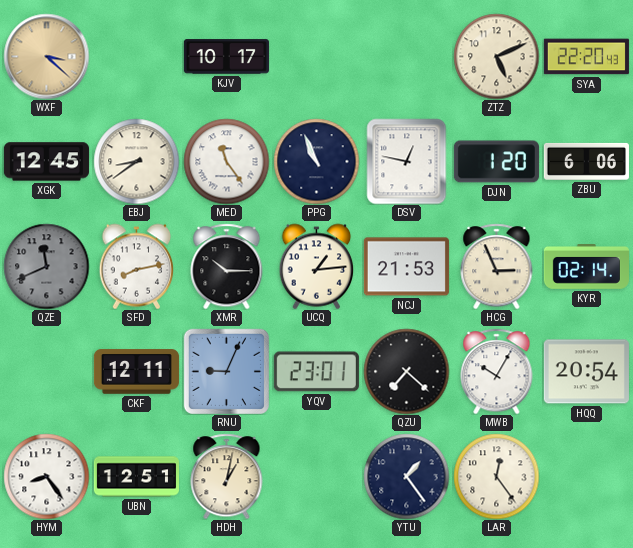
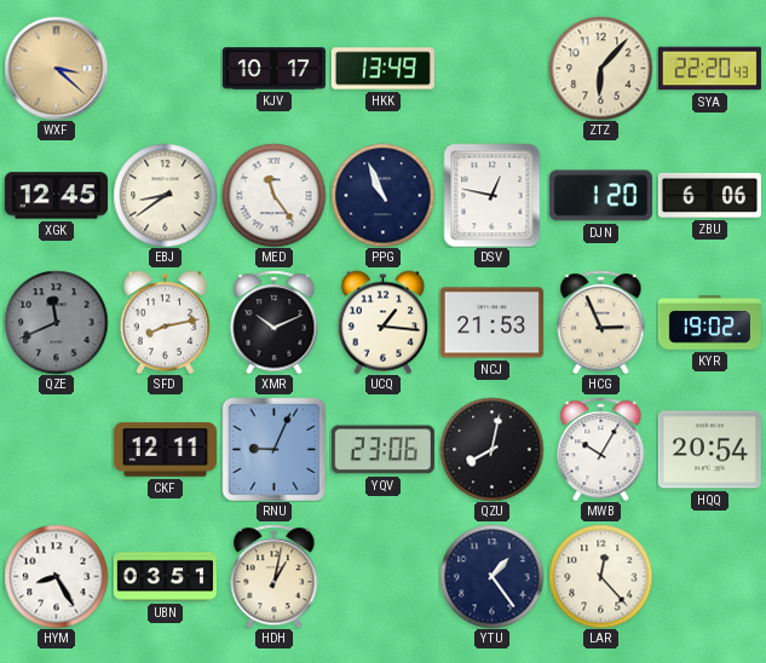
HKK: none -> 13:49 (382, 69)
ZTZ: 5:11 -> 6:07 (600, 68)
XMR: 10:15 -> 10:11 (275, 322)
UCQ: 1:14 -> 1:16 (384, 322)
KYR: 02:14 -> 19:02 (709, 323)
YQV: 23:01 -> 23:06 (382, 450)
QZU: 7:22 -> 8:02 (491, 449)
HYM: 8:24 -> 8:25 (56, 576)
UBN: 12:51 -> 03:51 (165, 577)
LAR: 12:24 -> 12:23 (600, 576)
